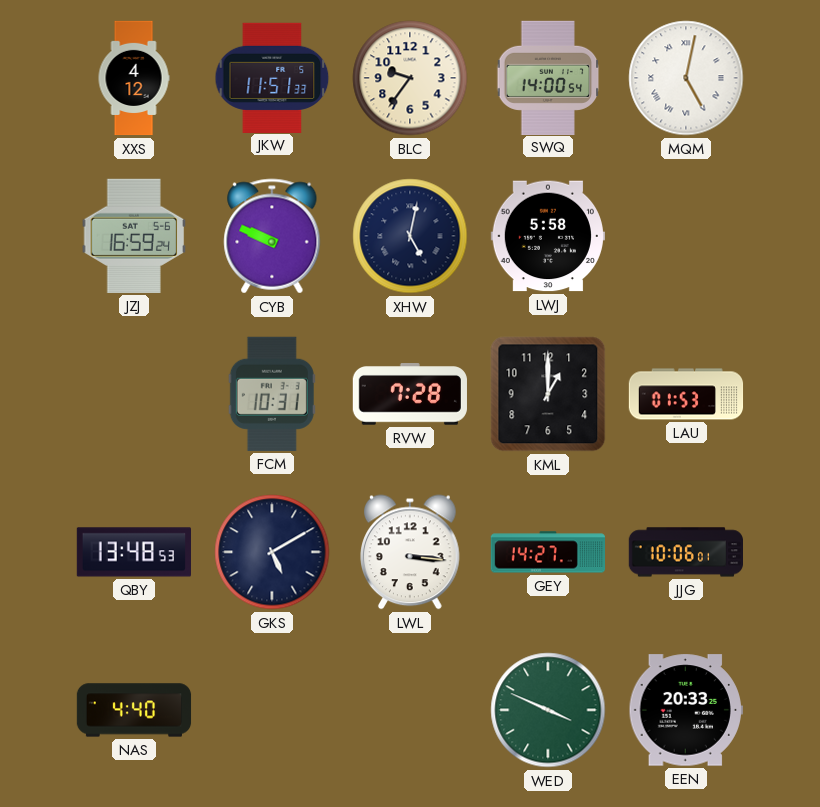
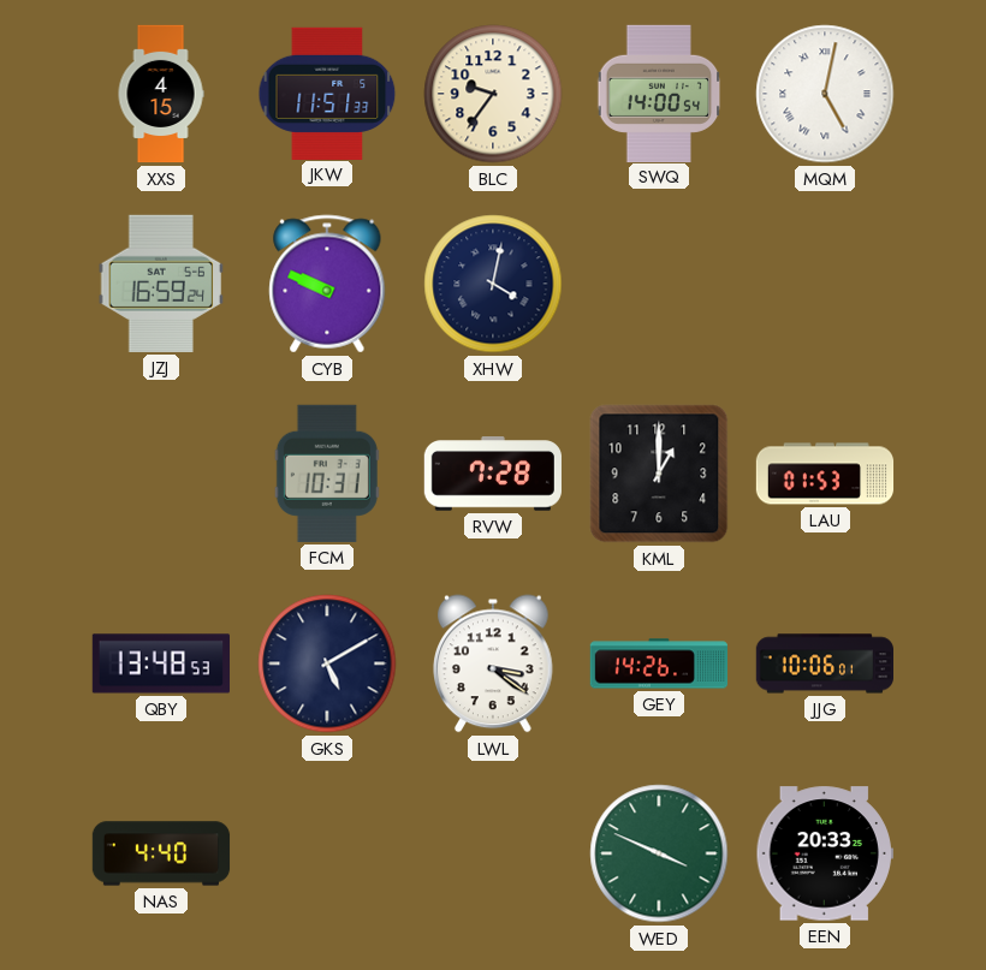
XXS: 4:12 -> 4:15 (161, 94)
XHW: 5:02 -> 4:02 (493, 284)
LWJ: 5:58 -> none (547, 236)
LWL: 3:16 -> 3:21 (494, 663)
GEY: 14:27 -> 14:26 (658, 663)
